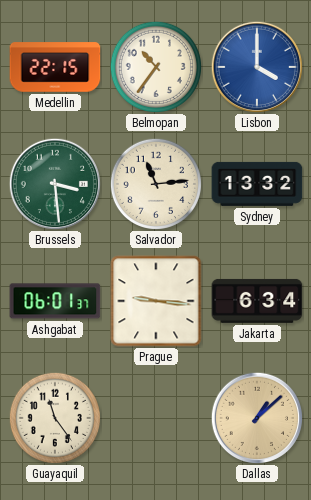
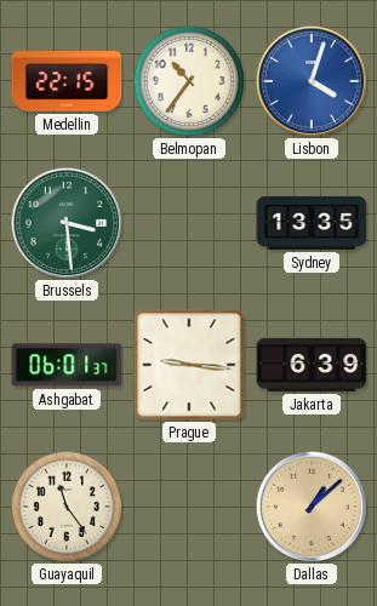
Lisbon: 4:00 -> 4:03 (310, 80)
Salvador: 11:14 -> none (156, 184)
Sydney: 13:32 -> 13:35 (312, 223)
Jakarta: 6:34 -> 6:39 (312, 365)
